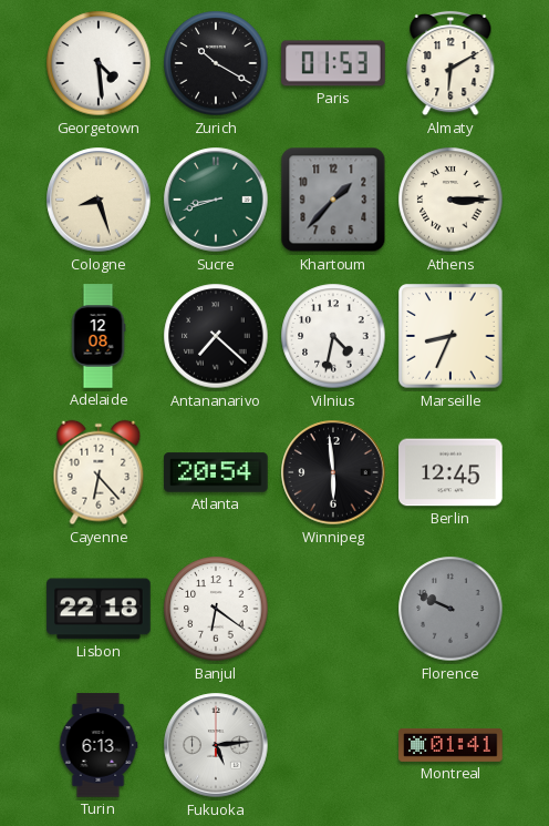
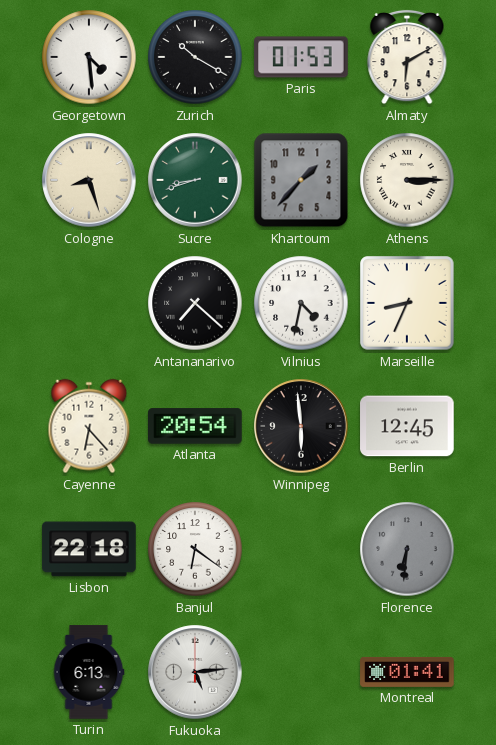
Adelaide: 12:08 -> none (99, 336)
Florence: 9:49 -> 6:31 (407, 549)
